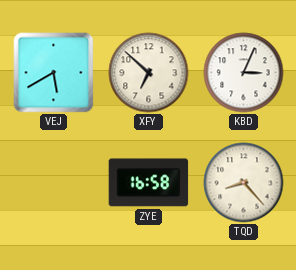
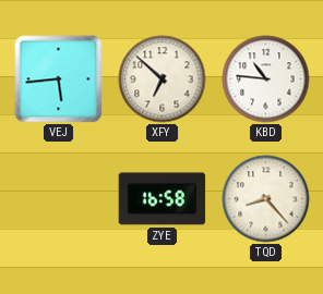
VEJ: 5:40 -> 5:44 (59, 79)
KBD: 3:04 -> 10:46 (266, 79)
